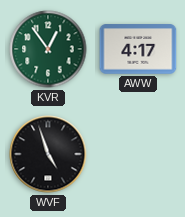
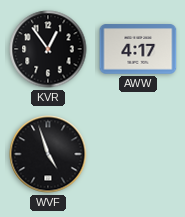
KVR dial: green -> black (48, 49)
